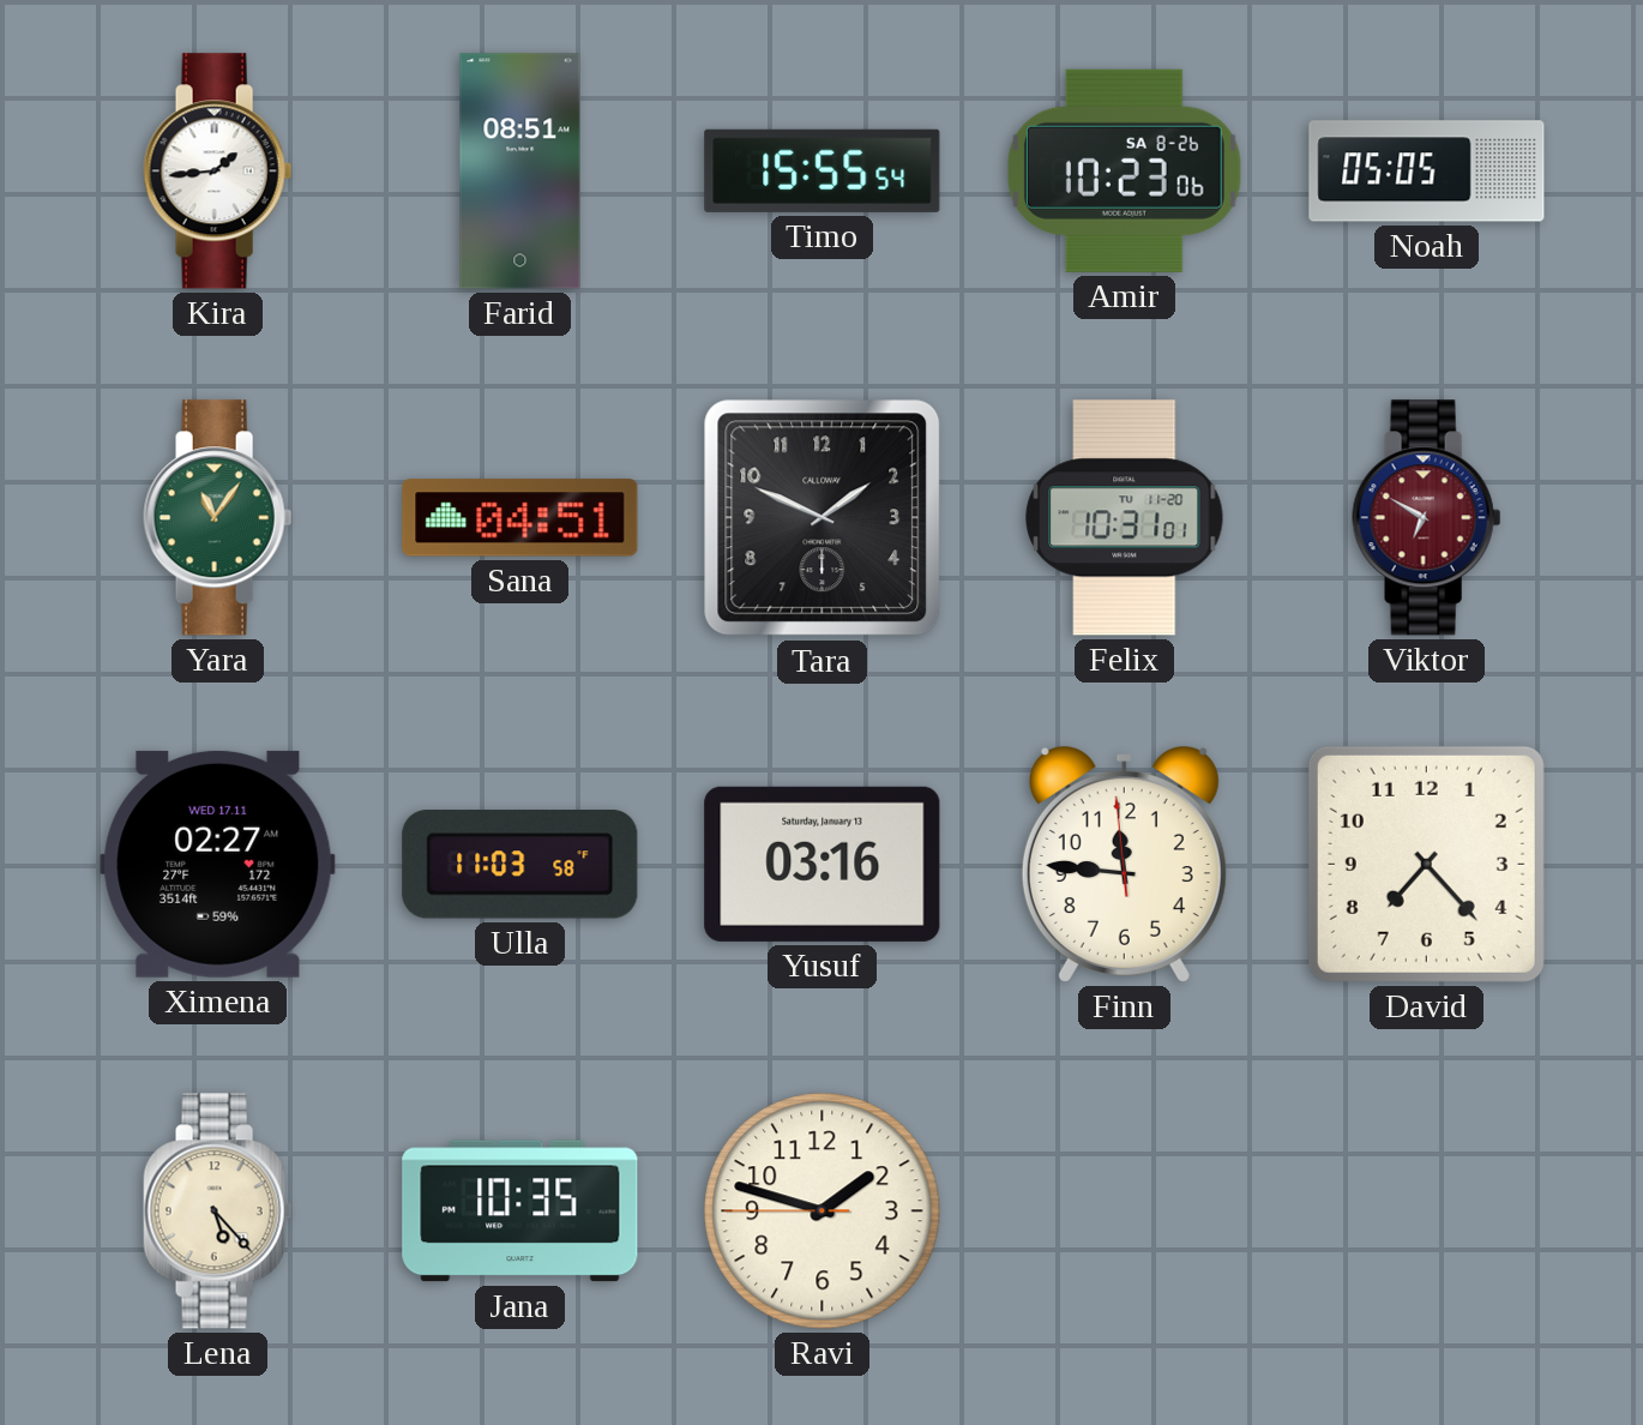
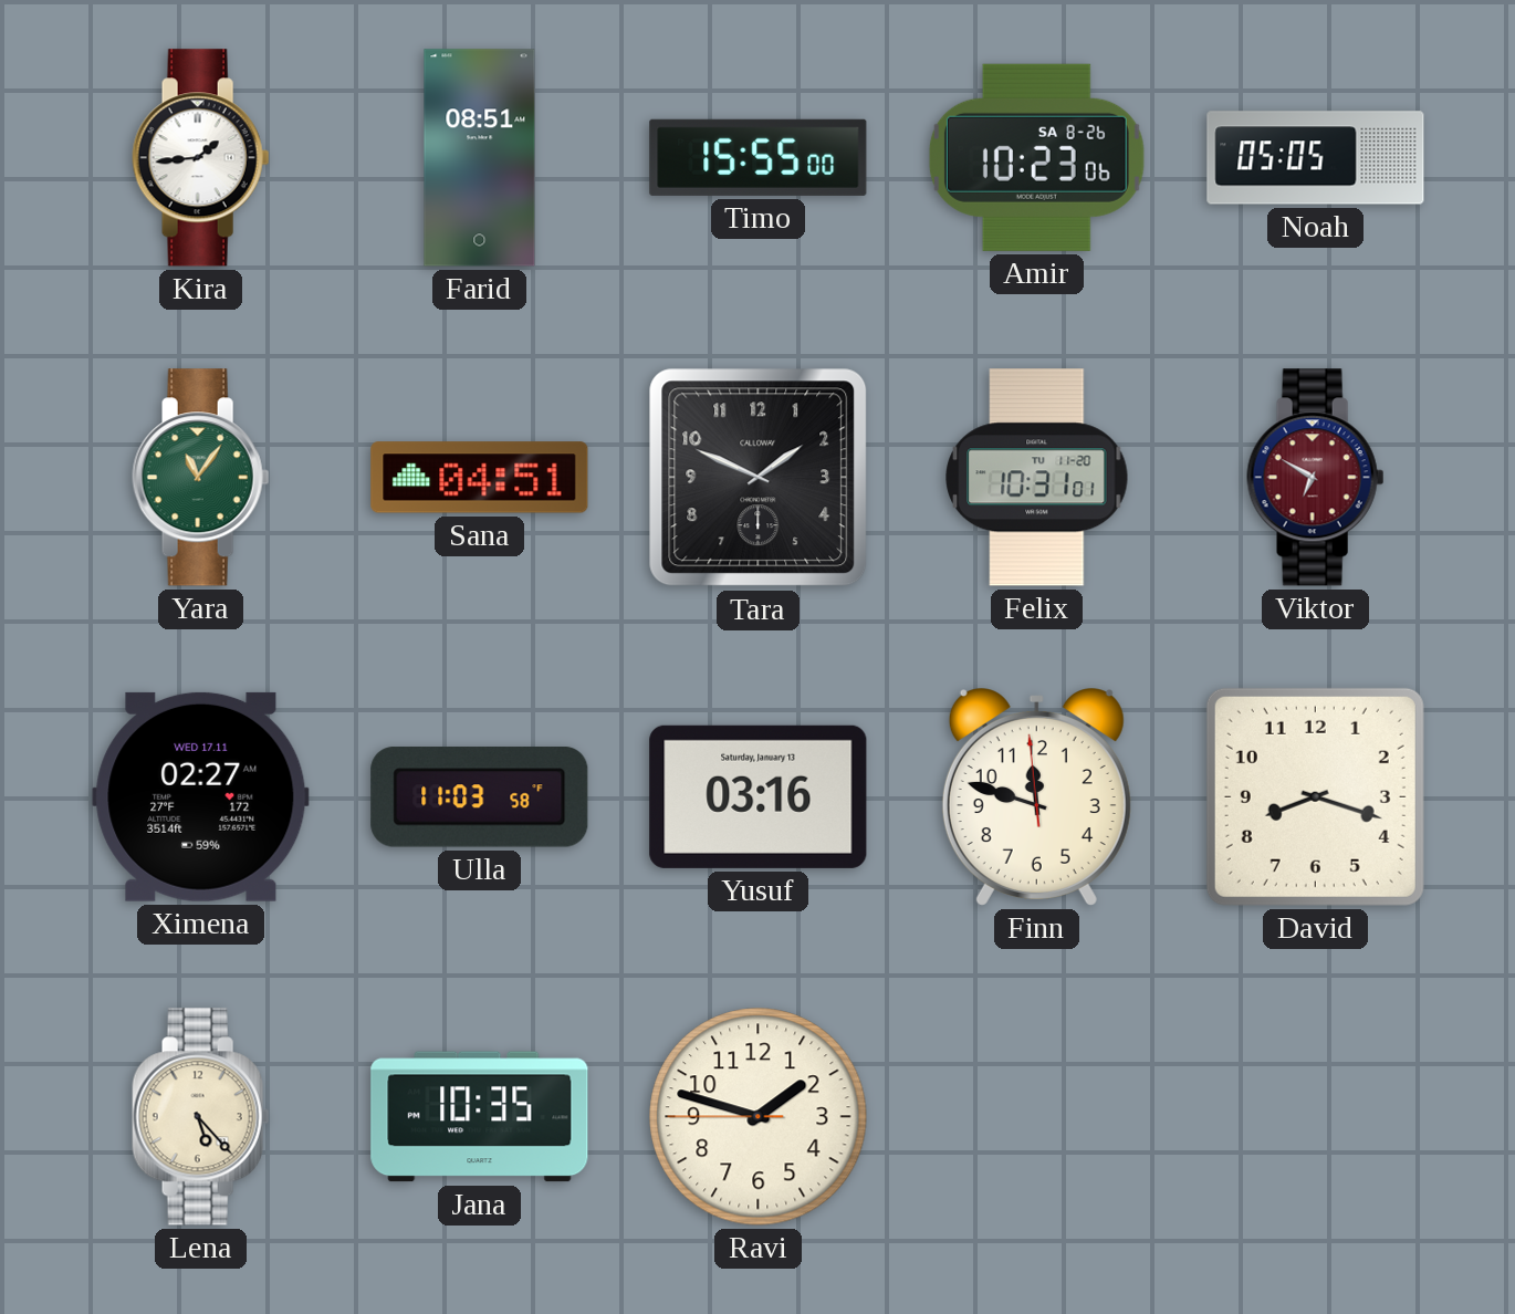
Timo: 15:55:54 -> 15:55:00 (759, 157)
Finn: 11:45 -> 11:47 (1036, 797)
David: 7:23 -> 8:18 (1315, 796)
